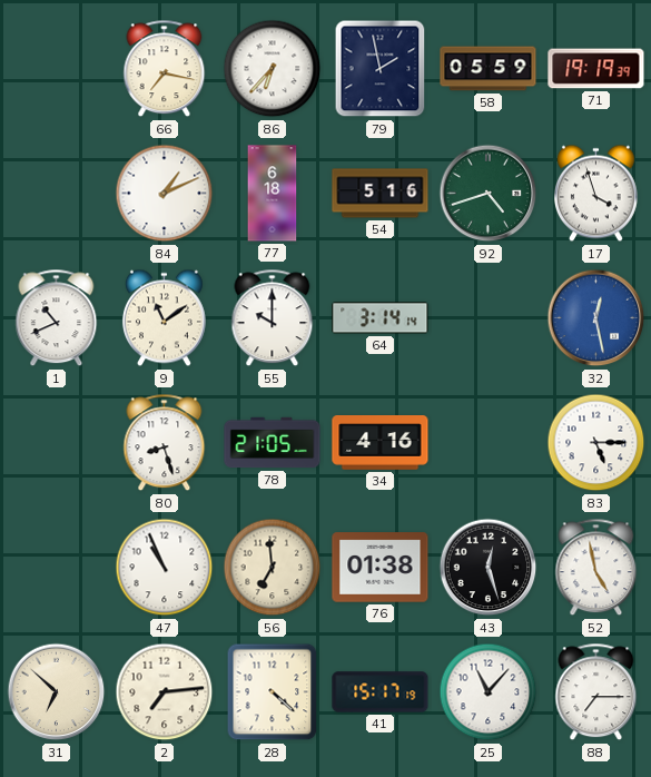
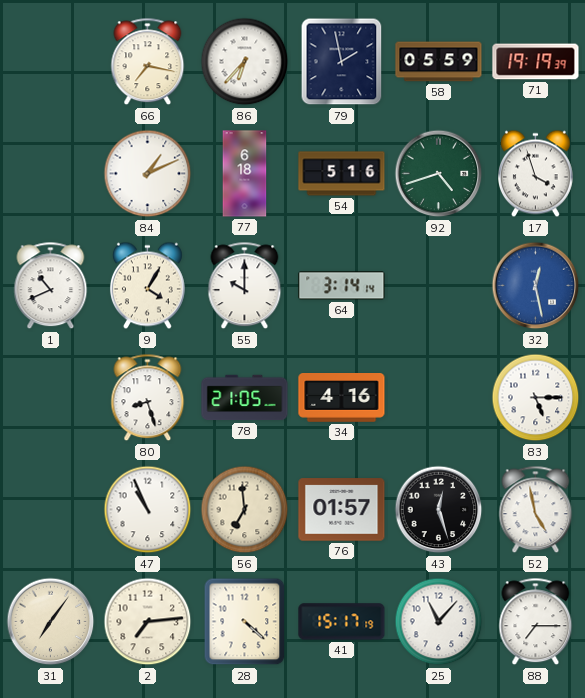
9: 11:09 -> 4:05 (147, 286)
76: 01:38 -> 01:57 (342, 510)
31: 6:52 -> 7:06 (51, 622)
